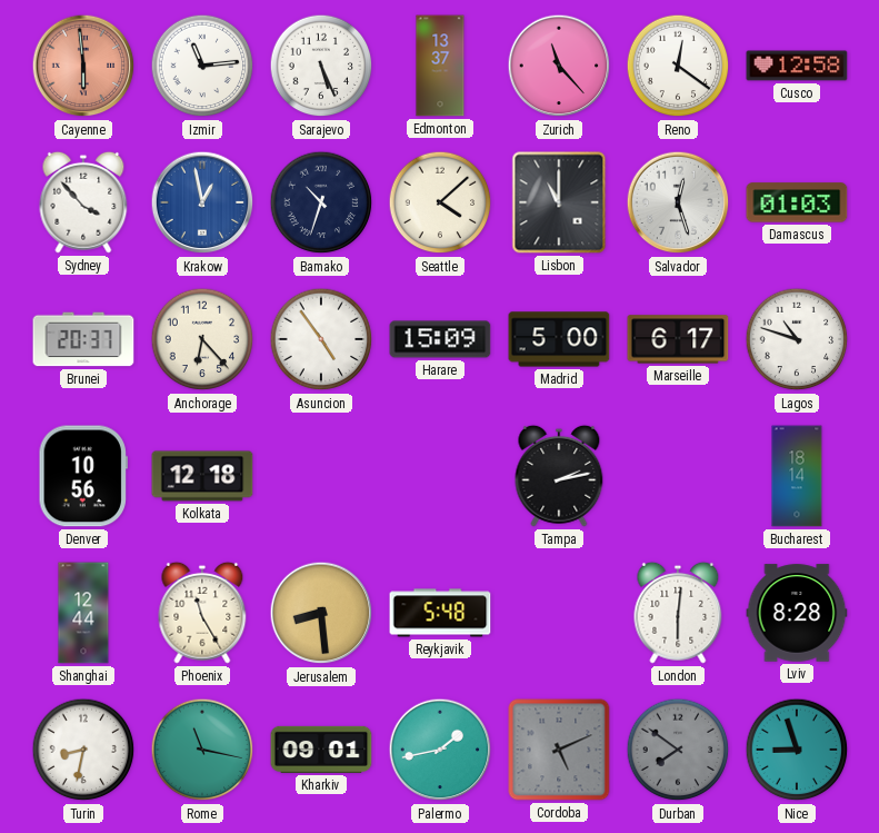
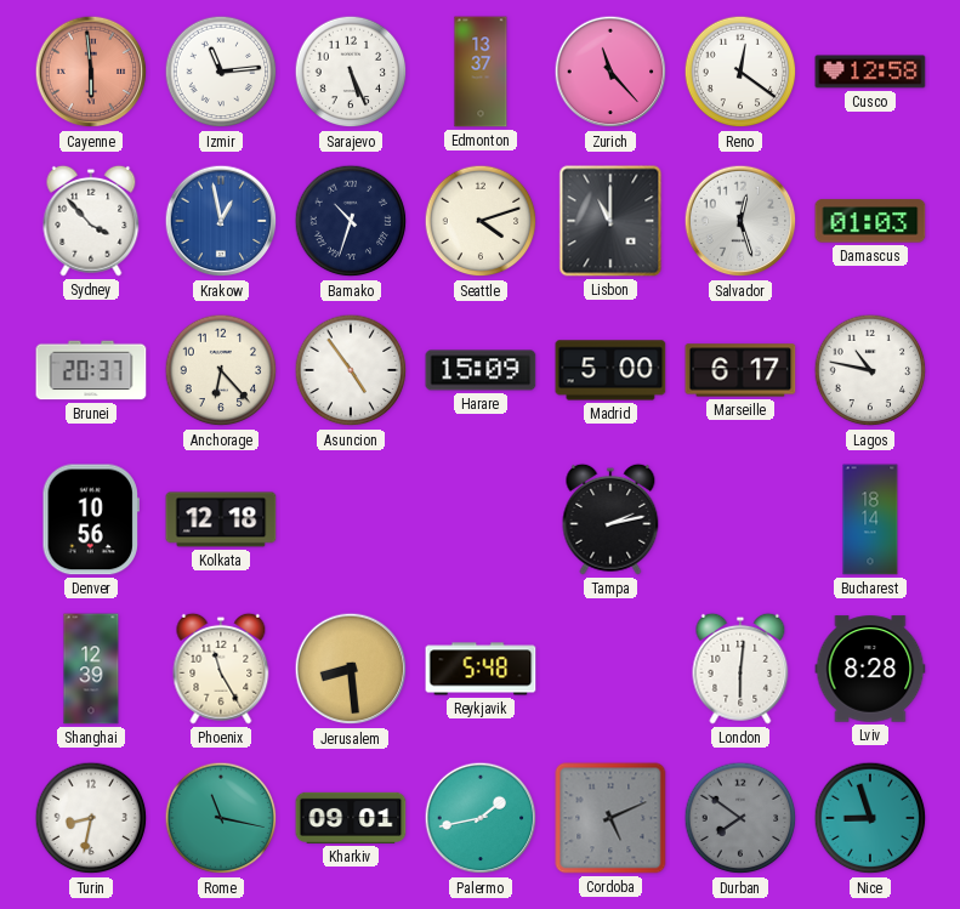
Seattle: 4:08 -> 4:12 (481, 221)
Lagos: 10:48 -> 10:47 (870, 370)
Shanghai: 12:44 -> 12:39 (91, 669)
